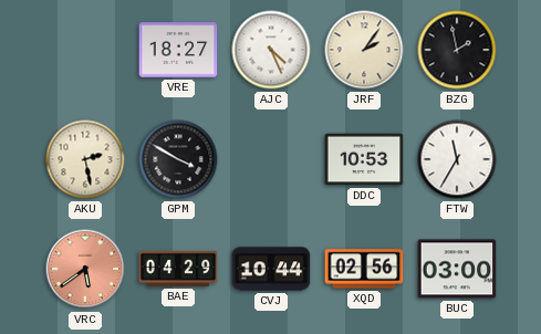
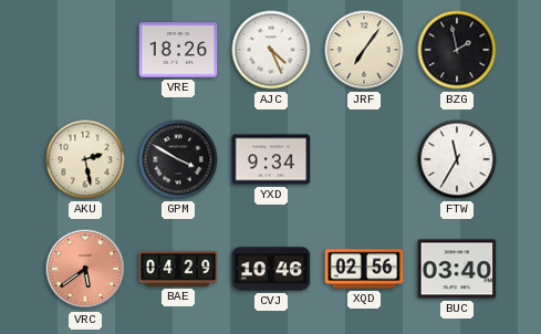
VRE: 18:27 -> 18:26 (178, 50)
JRF: 2:06 -> 7:06 (364, 50)
YXD: none -> 9:34 (271, 159)
DDC: 10:53 -> none (364, 159)
CVJ: 10:44 -> 10:46 (271, 269)
BUC: 03:00 -> 03:40 (457, 269)
